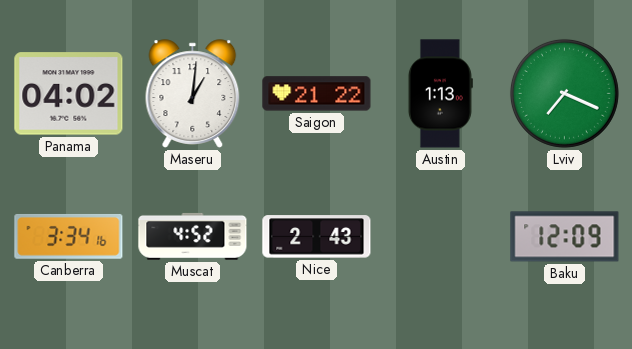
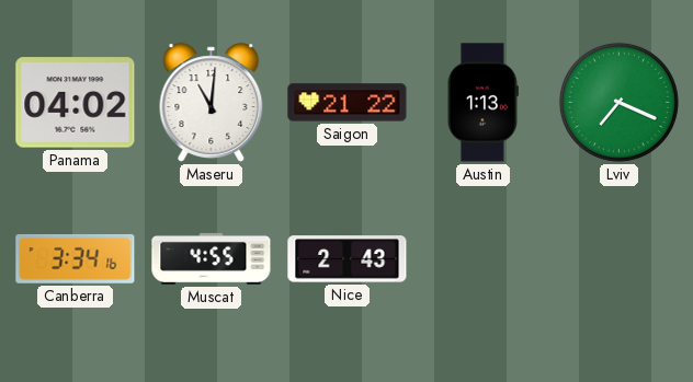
Maseru: 1:01 -> 11:01 (212, 103)
Muscat: 4:52 -> 4:55 (212, 258)
Baku: 12:09 -> none (565, 237)
